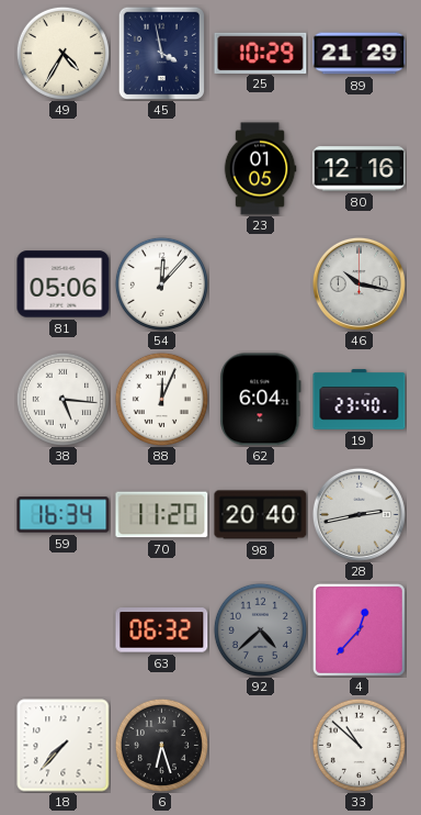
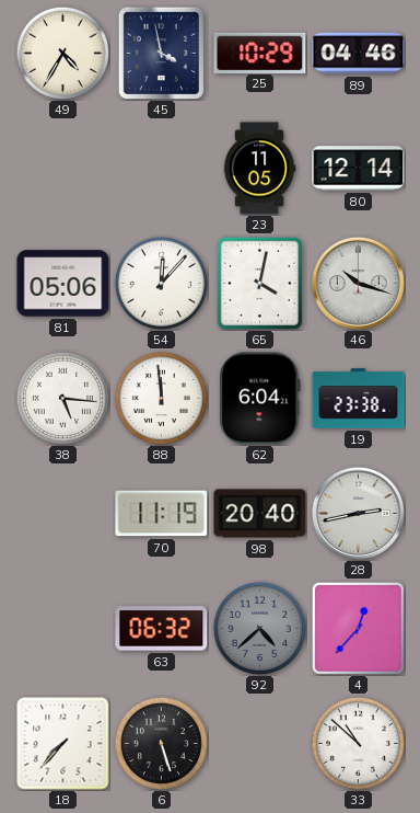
89: 21:29 -> 04:46 (359, 54)
23: 01:05 -> 11:05 (259, 169)
80: 12:16 -> 12:14 (359, 169)
65: none -> 4:02 (259, 283)
46: 10:17 -> 10:18 (358, 283)
88: 12:04 -> 11:59 (161, 398)
19: 23:40 -> 23:38 (359, 399)
59: 16:34 -> none (64, 515)
70: 11:20 -> 11:19 (162, 514)
6: 6:27 -> 5:27 (161, 743)
